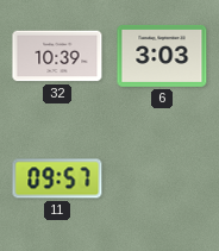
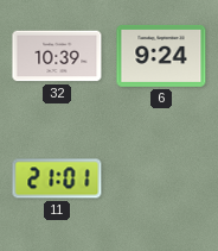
6: 3:03 -> 9:24 (161, 56)
11: 09:57 -> 21:01 (57, 178)
